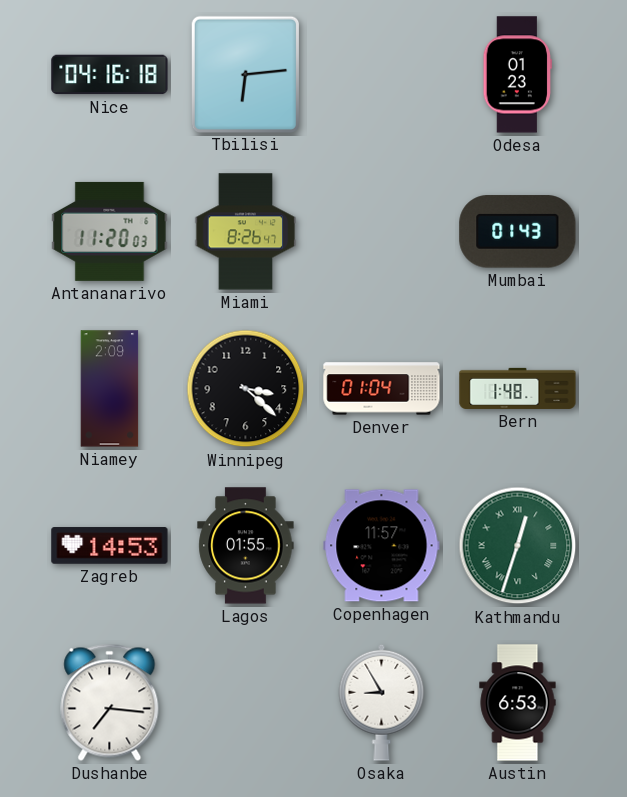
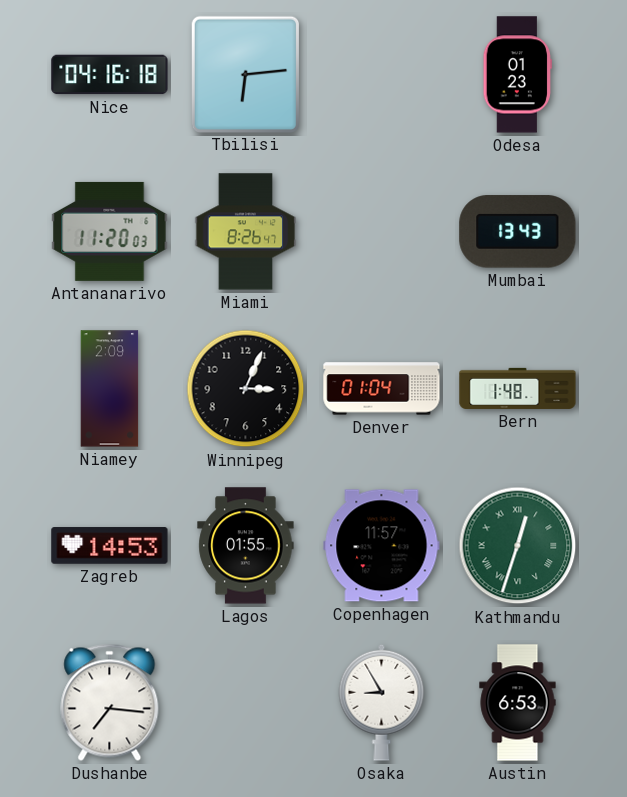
Mumbai: 01:43 -> 13:43 (518, 232)
Winnipeg: 3:22 -> 3:04 (246, 389)
